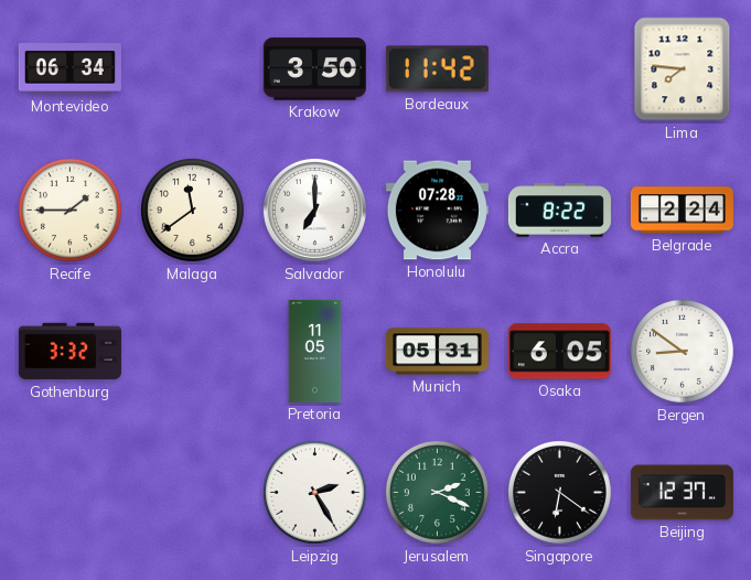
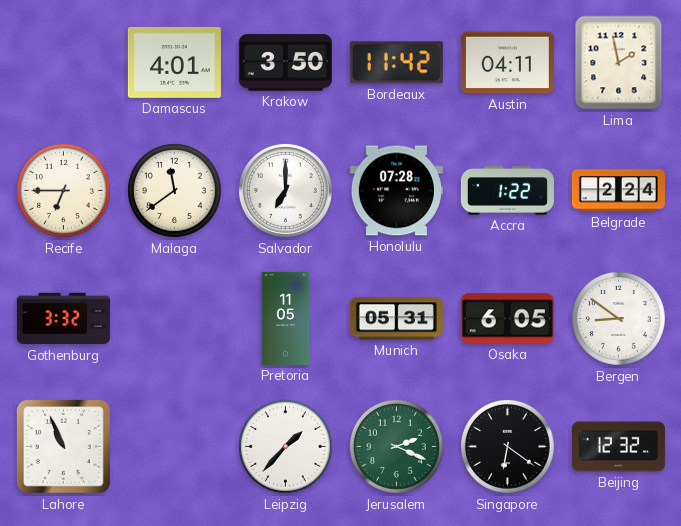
Montevideo: 06:34 -> none (69, 69)
Damascus: none -> 4:01 (174, 62)
Austin: none -> 04:11 (507, 63)
Lima: 7:46 -> 1:58 (619, 63)
Recife: 1:45 -> 6:45 (64, 191)
Accra: 8:22 -> 1:22 (507, 191)
Lahore: none -> 10:56 (63, 446)
Leipzig: 2:25 -> 1:37 (286, 447)
Beijing: 12:37 -> 12:32 (618, 447)
